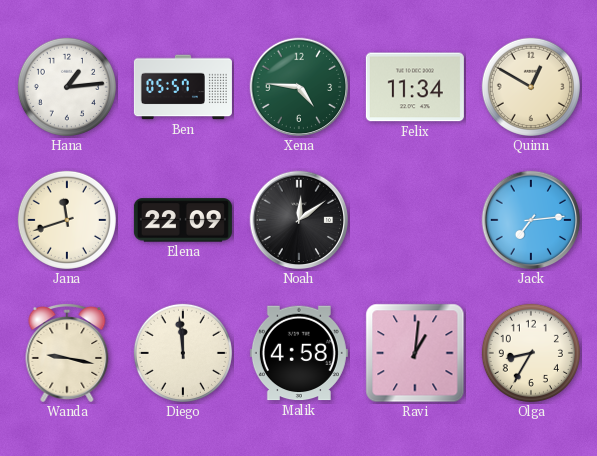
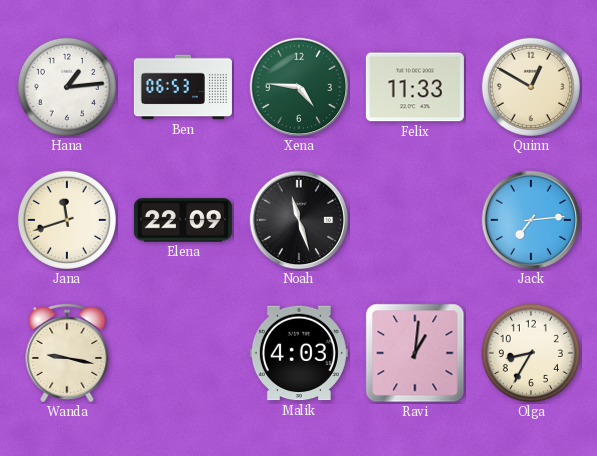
Ben: 05:57 -> 06:53 (183, 87)
Felix: 11:34 -> 11:33 (415, 87)
Noah: 12:09 -> 11:27 (299, 220)
Diego: 11:59 -> none (183, 353)
Malik: 4:58 -> 4:03 (299, 353)
